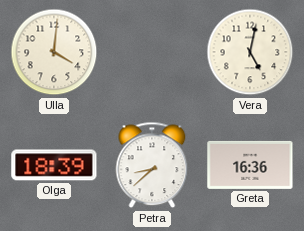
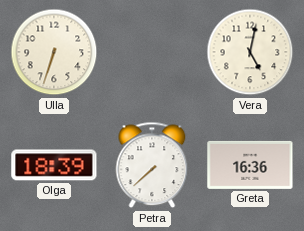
Ulla: 4:01 -> 6:33 (54, 52)
Petra: 8:38 -> 7:38 (152, 165)
